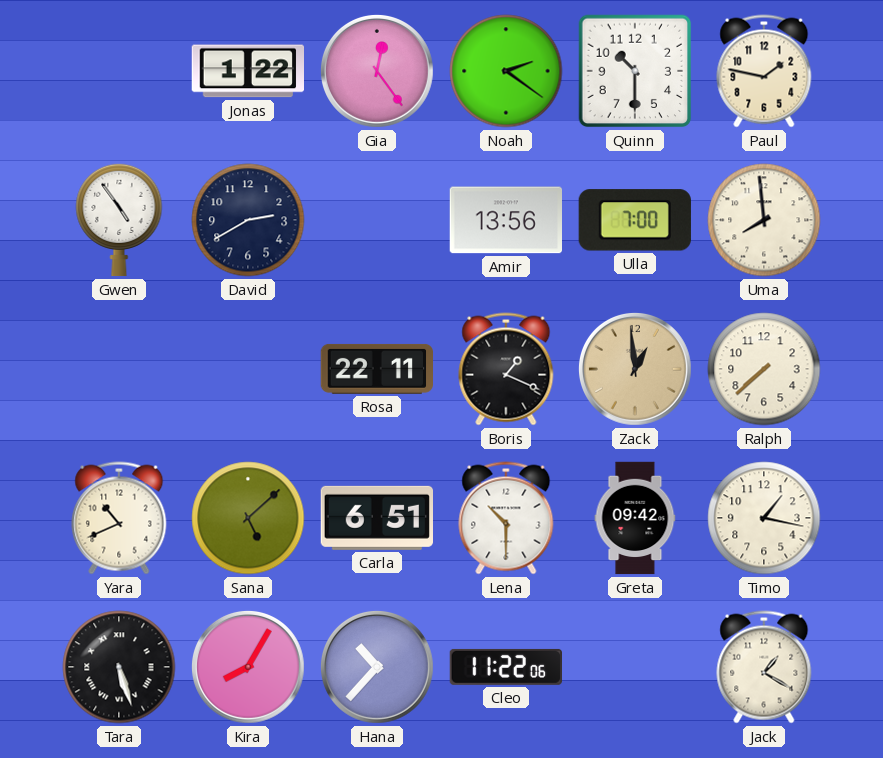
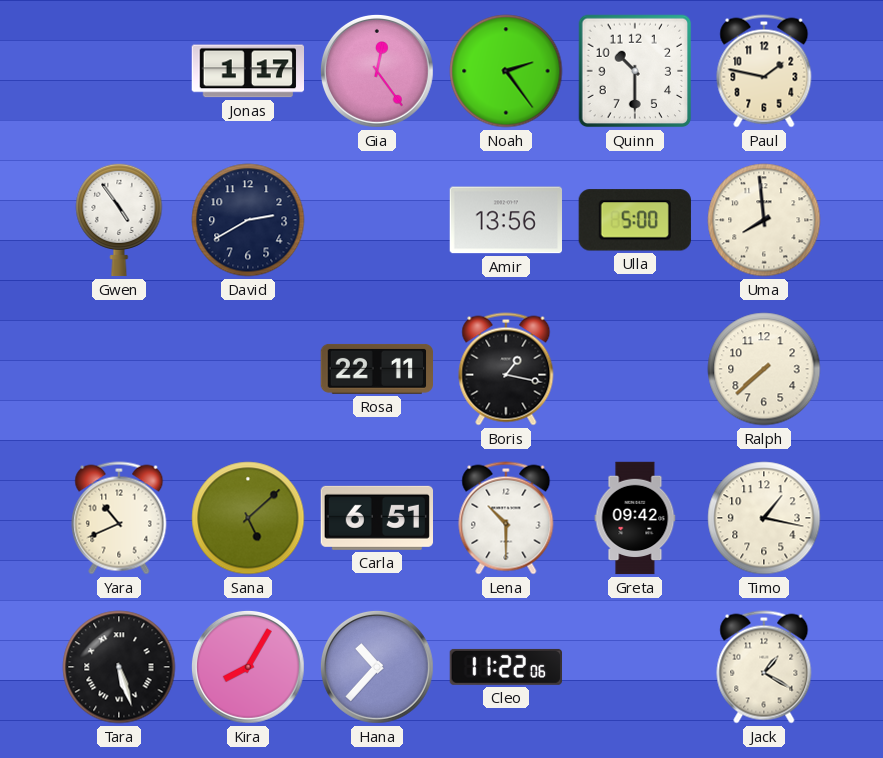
Jonas: 1:22 -> 1:17 (247, 71)
Noah: 2:21 -> 2:24 (506, 71)
Ulla: 7:00 -> 5:00 (635, 220)
Boris: 1:19 -> 1:17 (506, 369)
Zack: 12:59 -> none (635, 369)
